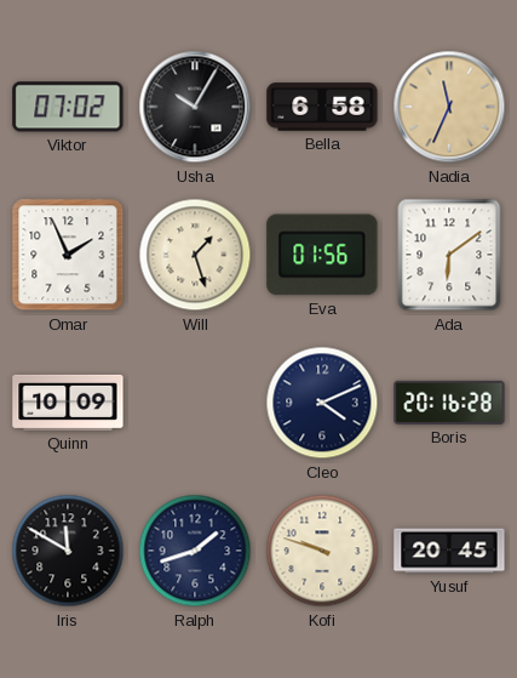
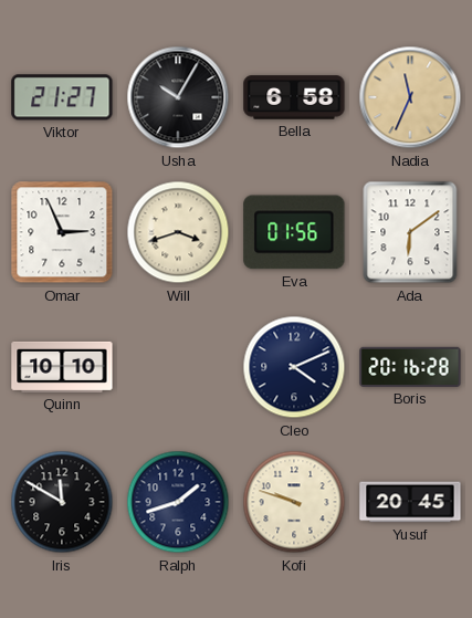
Viktor: 07:02 -> 21:27 (62, 97)
Omar: 1:56 -> 2:56 (62, 232)
Will: 1:27 -> 3:42 (178, 232)
Quinn: 10:09 -> 10:10 (62, 367)
